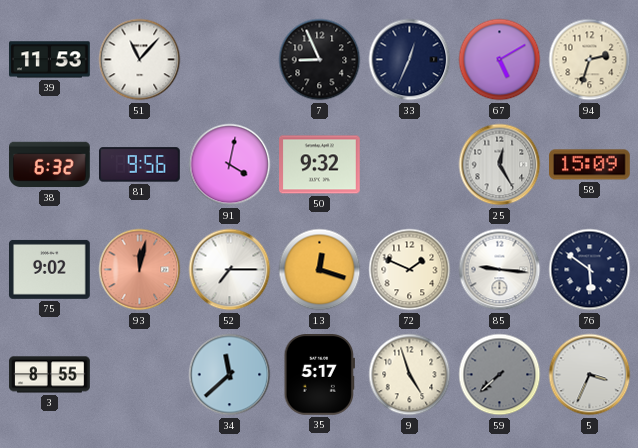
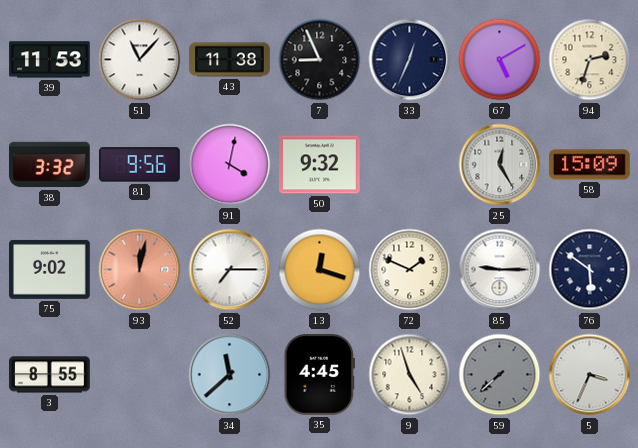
43: none -> 11:38 (230, 60)
38: 6:32 -> 3:32 (50, 165)
85: 9:16 -> 9:15 (500, 270)
35: 5:17 -> 4:45 (319, 375)
